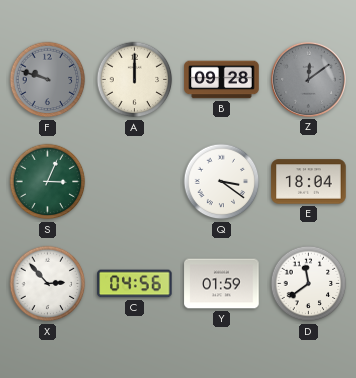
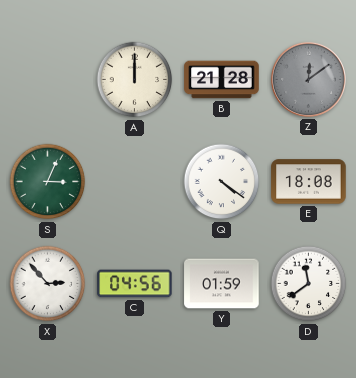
F: 9:48 -> none (48, 80)
B: 09:28 -> 21:28 (222, 80)
Q: 3:21 -> 4:21 (222, 182)
E: 18:04 -> 18:08 (309, 182)
